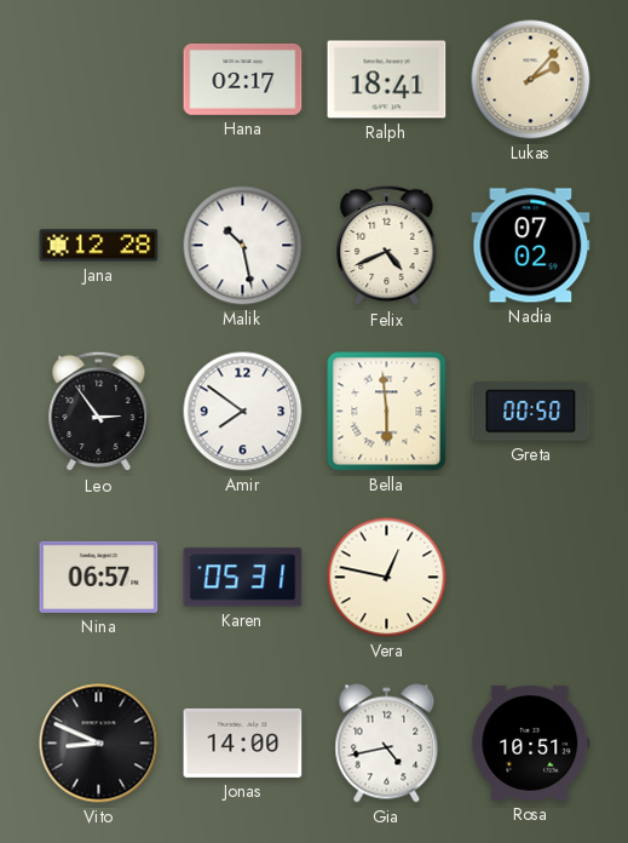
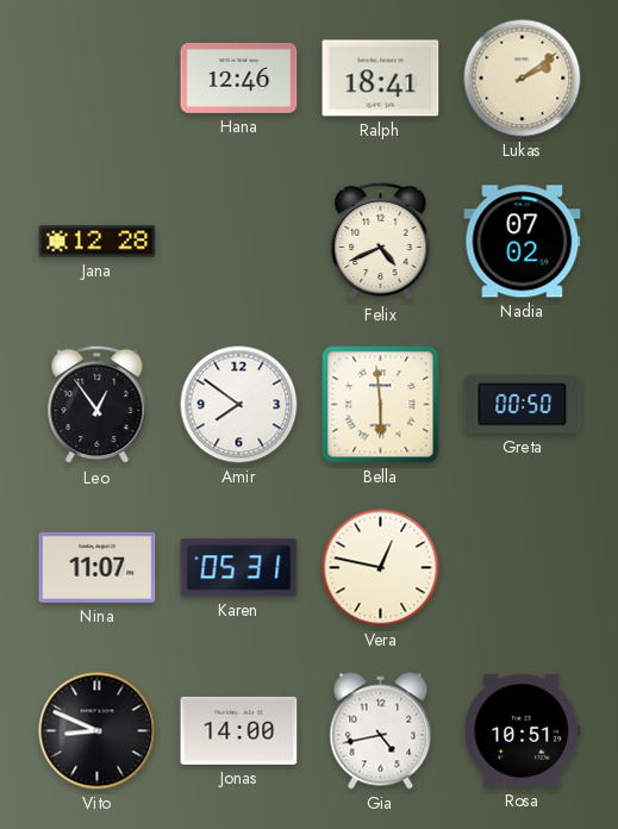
Hana: 02:17 -> 12:46 (239, 77)
Lukas: 2:07 -> 2:09 (523, 79)
Malik: 10:28 -> none (243, 246)
Leo: 2:54 -> 12:54 (98, 405)
Nina: 06:57 -> 11:07 (98, 567)
